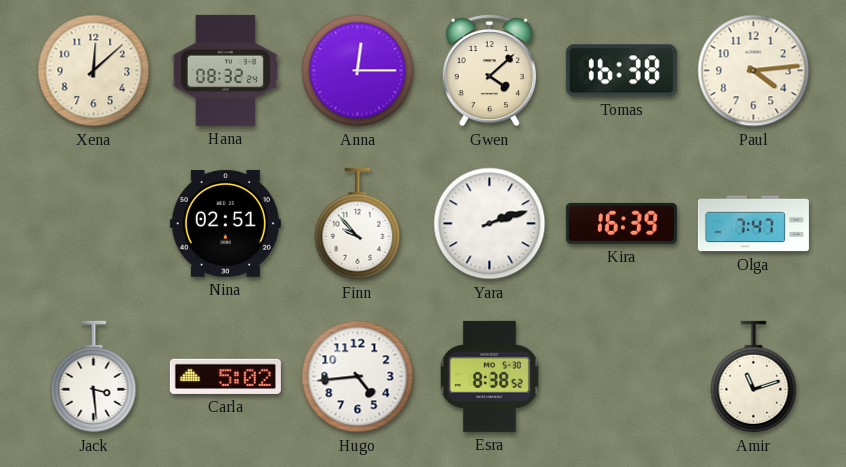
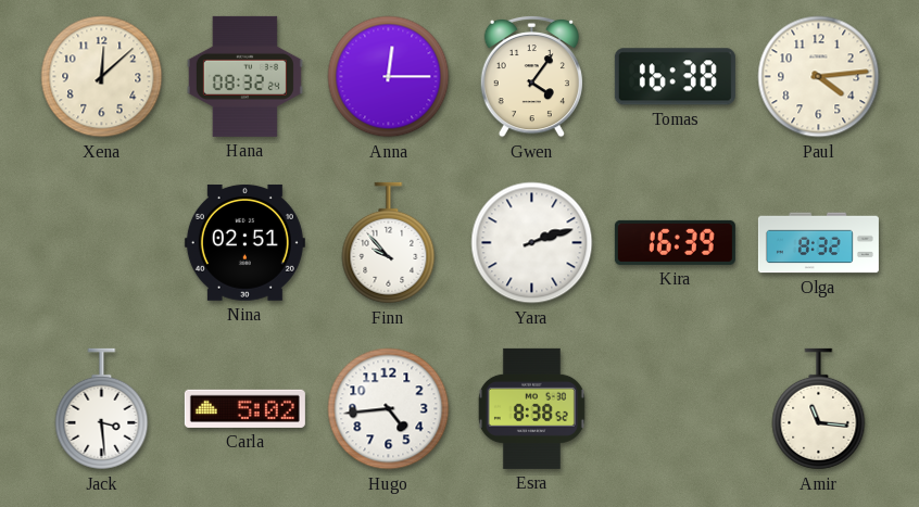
Gwen: 4:08 -> 4:06 (531, 76)
Olga: 7:47 -> 8:32 (818, 243)
Amir: 11:12 -> 11:16 (819, 409)
